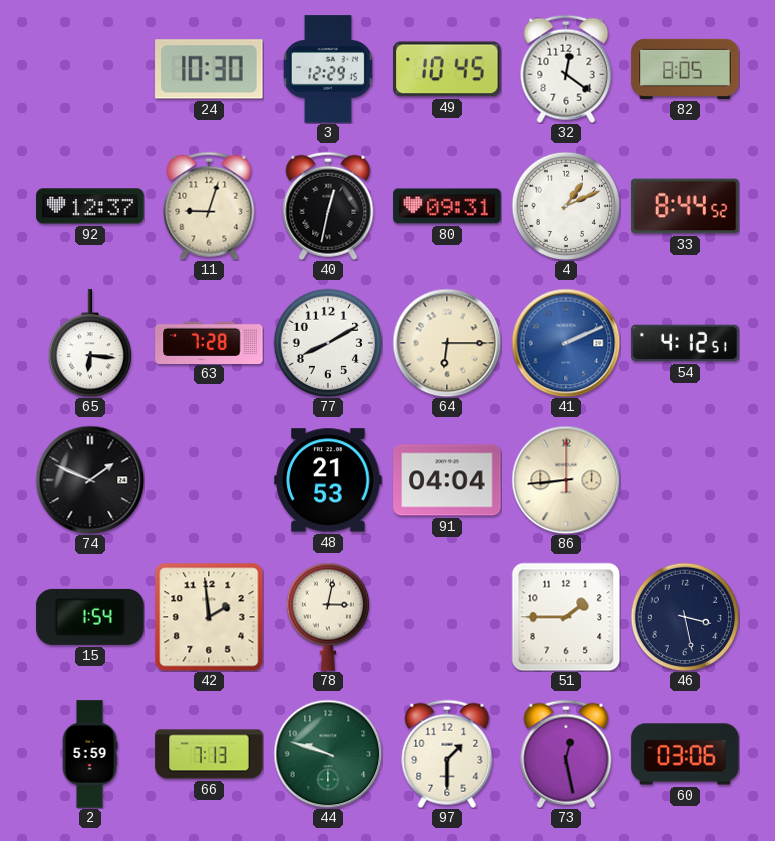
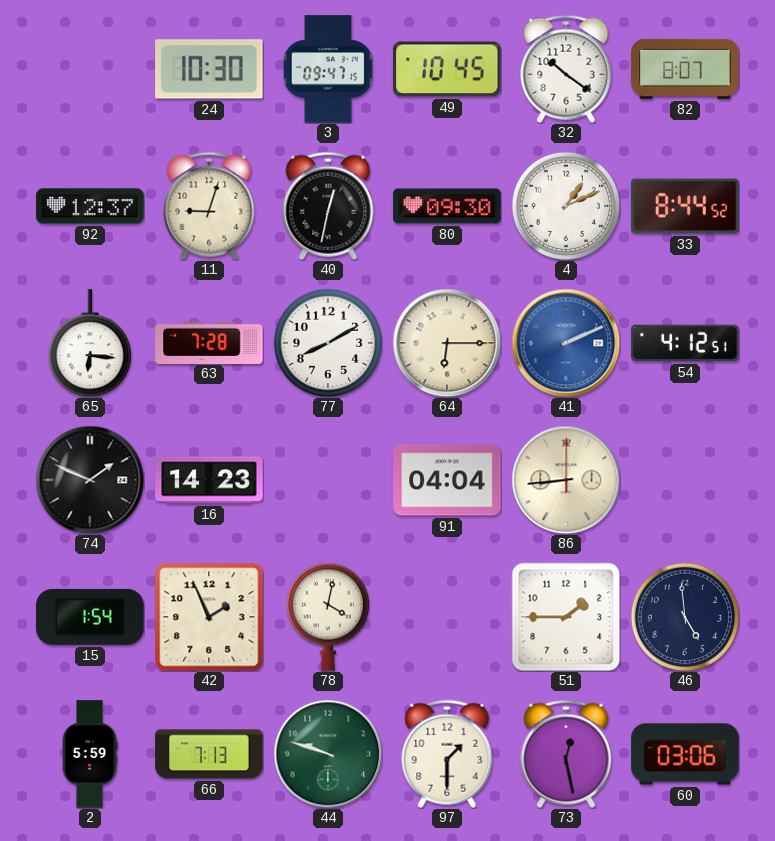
3: 12:29 -> 09:47 (328, 69)
32: 12:21 -> 10:21 (566, 69)
82: 8:05 -> 8:07 (685, 69)
80: 09:31 -> 09:30 (447, 206)
16: none -> 14:23 (209, 480)
48: 21:53 -> none (328, 480)
42: 1:59 -> 1:56 (209, 617)
78: 3:02 -> 4:02 (328, 617)
46: 3:28 -> 4:59 (684, 616)
